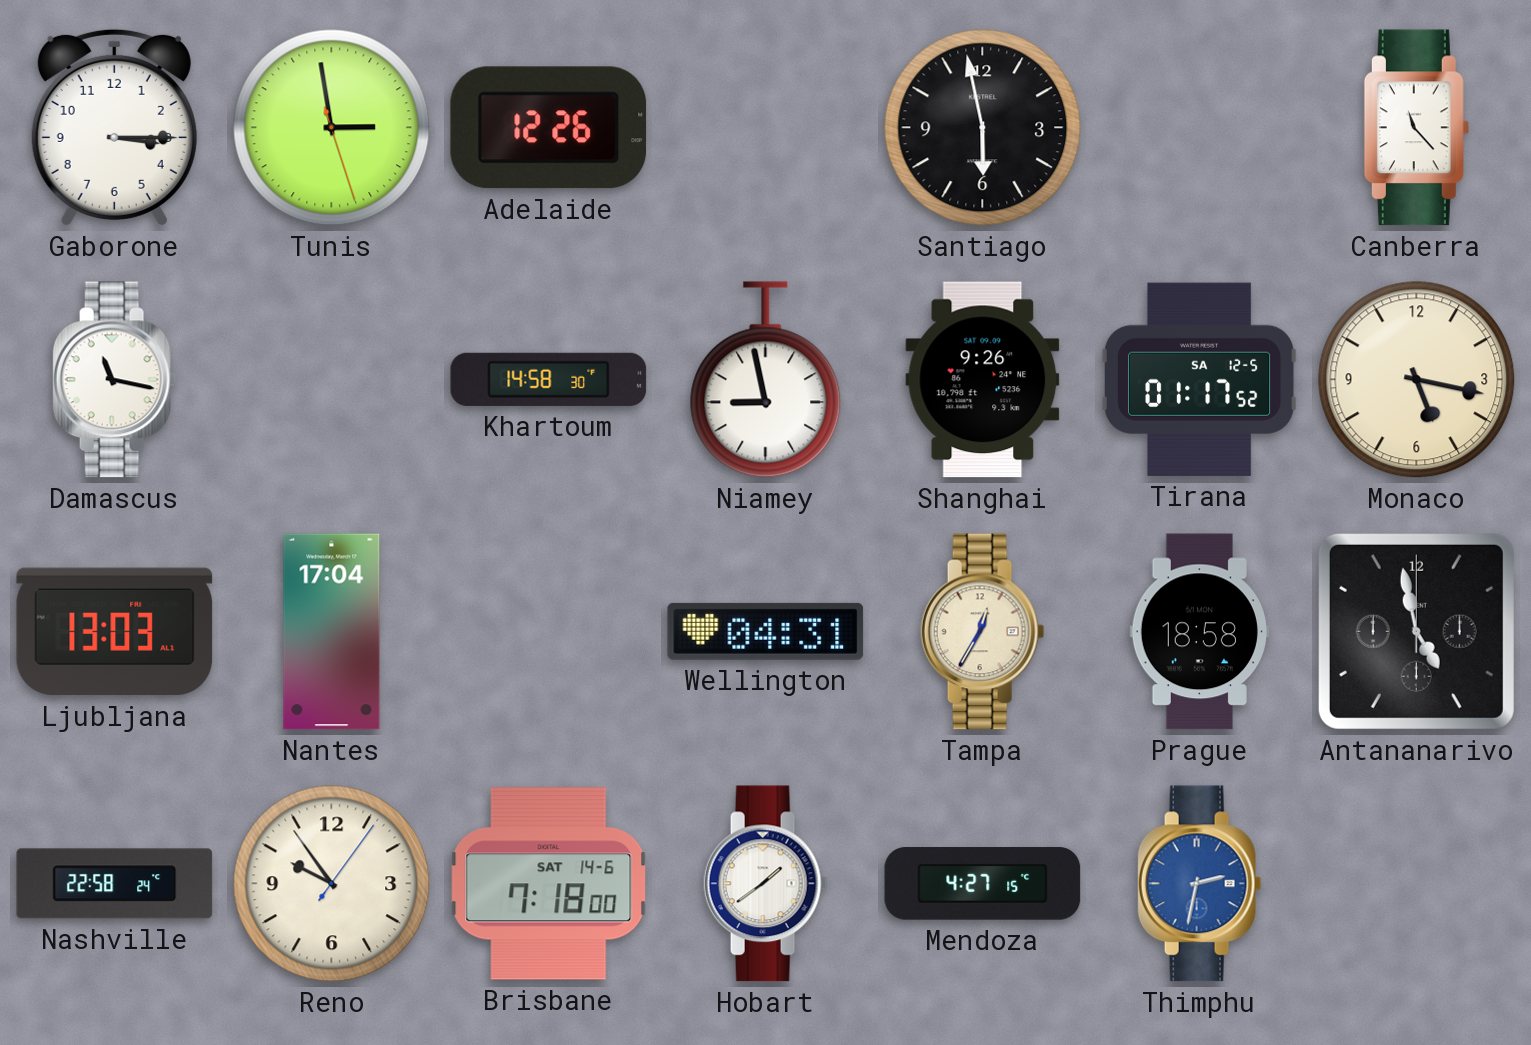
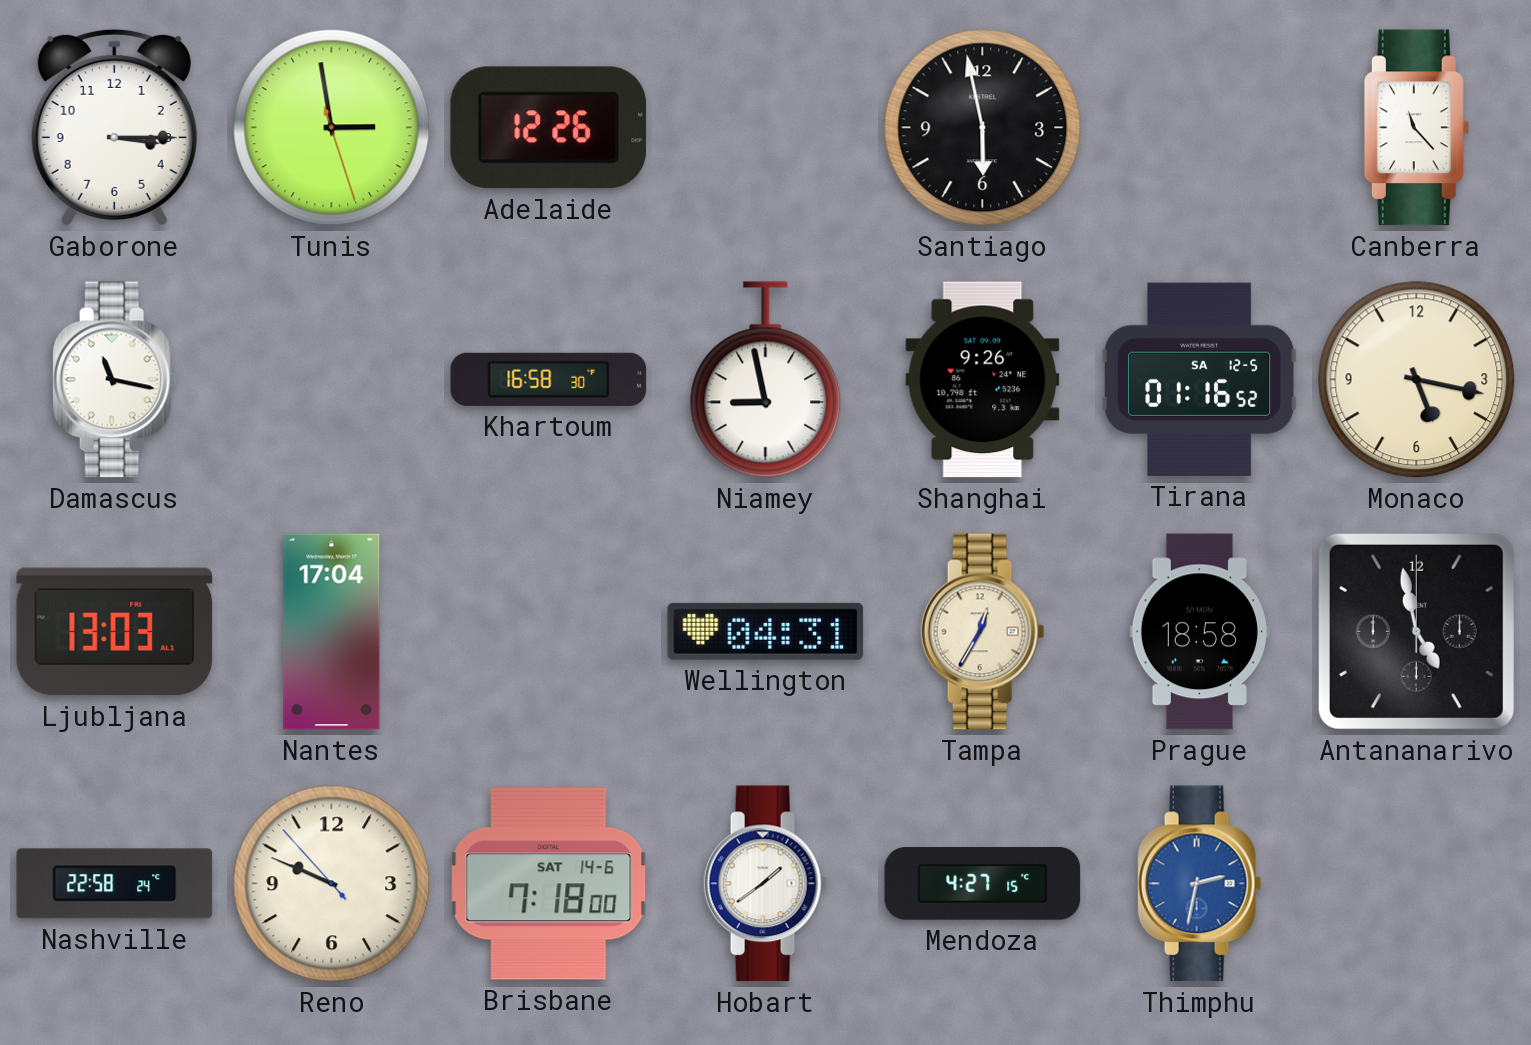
Khartoum: 14:58 -> 16:58 (549, 379)
Tirana: 01:17 -> 01:16 (1199, 379)
Reno: 9:54 -> 9:48 (332, 884)
